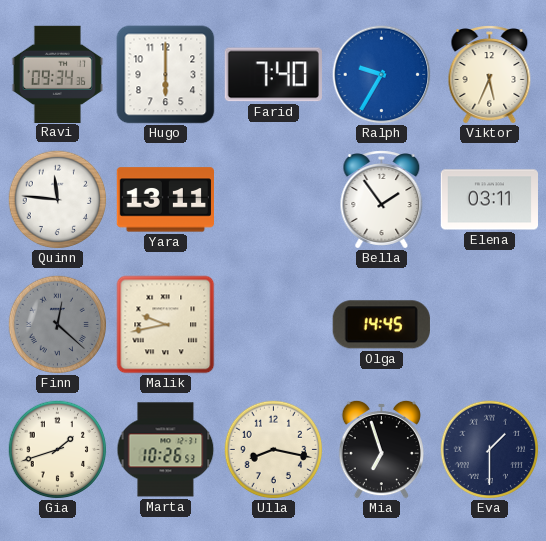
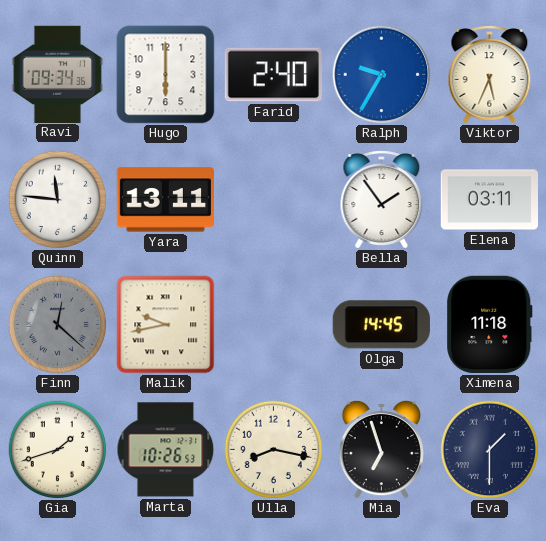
Farid: 7:40 -> 2:40 (273, 75)
Ximena: none -> 11:18 (490, 324)
